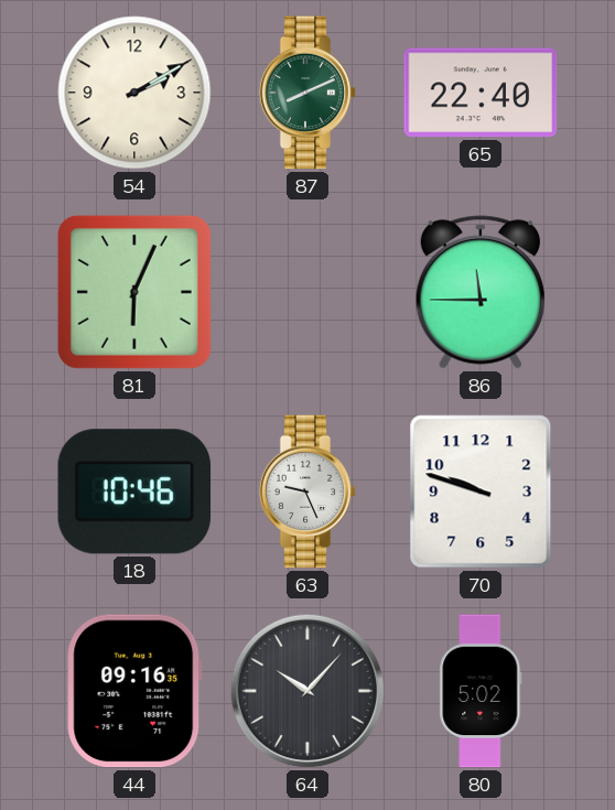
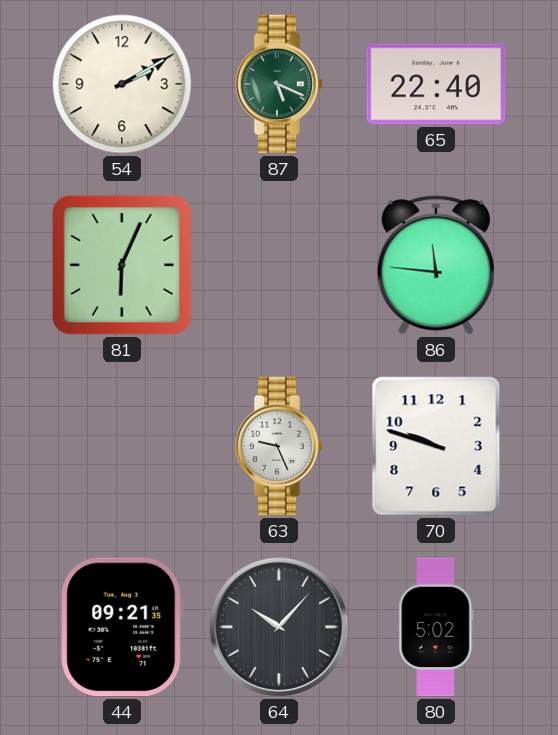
87: 8:11 -> 5:19 (279, 84)
86: 11:45 -> 11:46 (436, 265)
18: 10:46 -> none (134, 492)
44: 09:16 -> 09:21 (122, 627)
